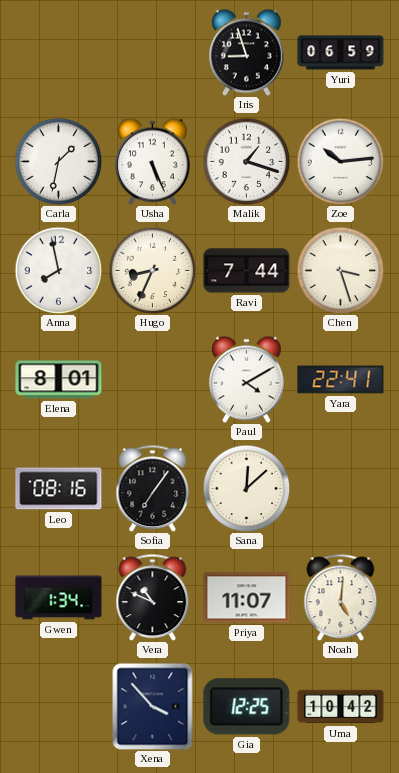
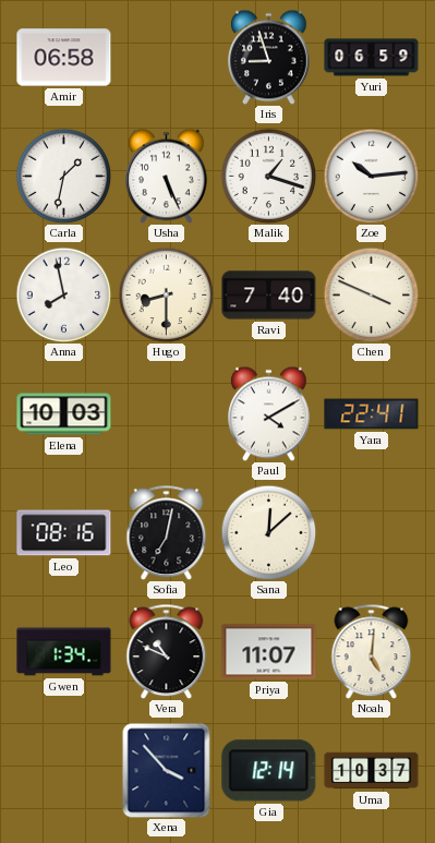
Amir: none -> 06:58 (64, 58)
Hugo: 8:34 -> 8:30 (166, 294)
Ravi: 7:44 -> 7:40 (269, 296)
Chen: 3:27 -> 3:49 (371, 294)
Elena: 8:01 -> 10:03 (64, 414)
Sofia: 7:06 -> 7:02 (167, 532)
Gia: 12:25 -> 12:14 (269, 771)
Uma: 10:42 -> 10:37 (372, 771)
